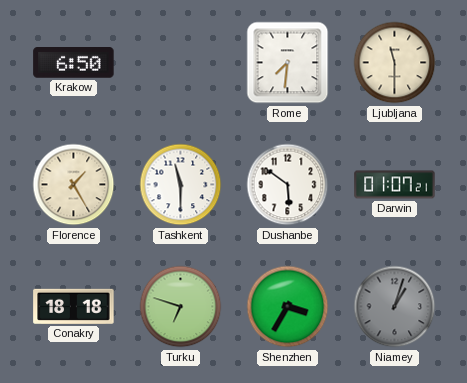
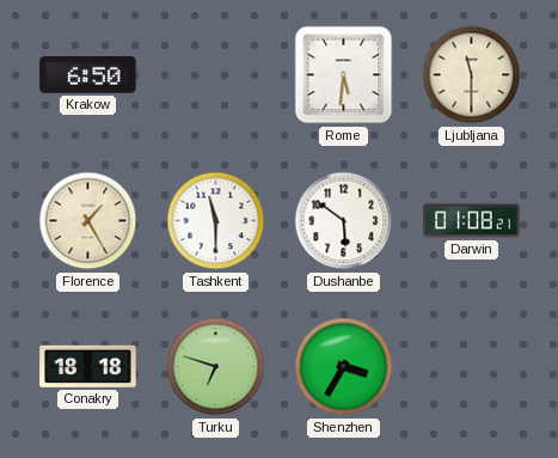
Rome: 7:31 -> 5:31 (344, 75)
Darwin: 01:07 -> 01:08 (472, 221)
Niamey: 1:03 -> none (395, 307)
